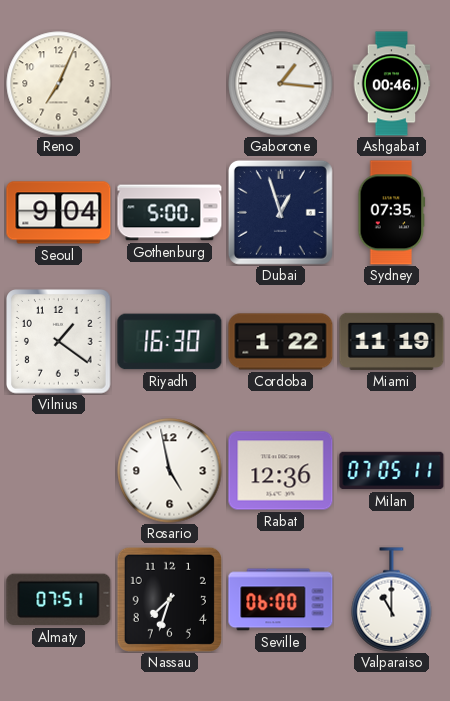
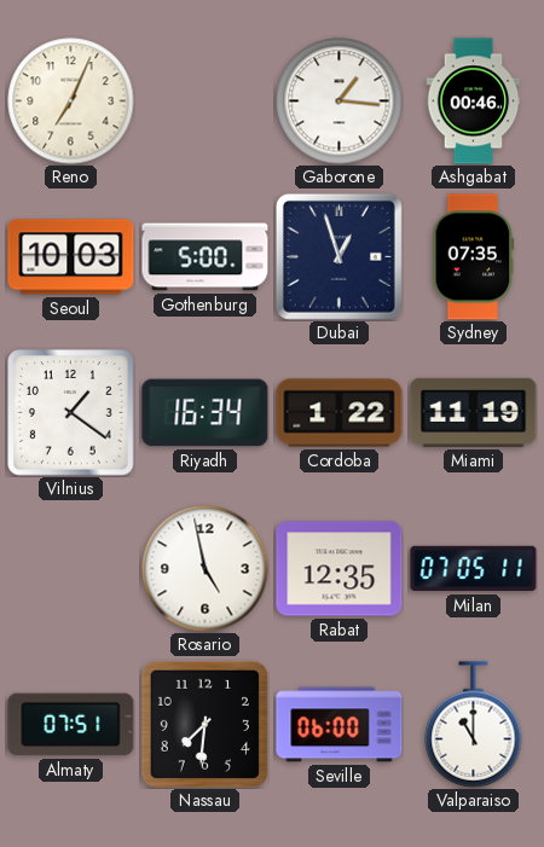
Seoul: 9:04 -> 10:03 (71, 257)
Riyadh: 16:30 -> 16:34 (206, 413)
Rabat: 12:36 -> 12:35 (340, 569)
Nassau: 7:33 -> 7:31 (204, 724)
